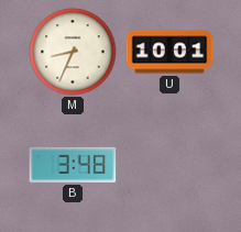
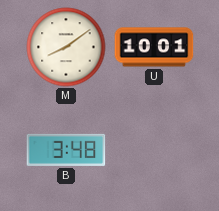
M: 8:34 -> 8:09 (66, 47)
